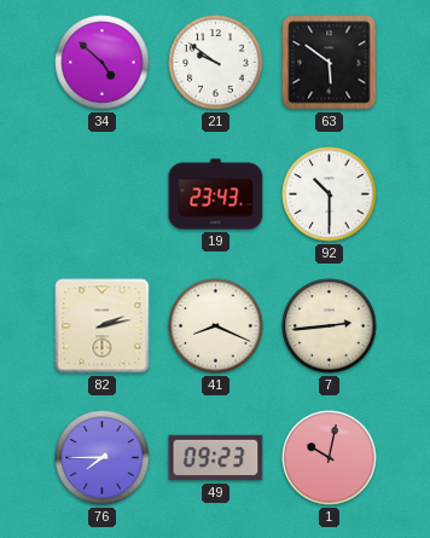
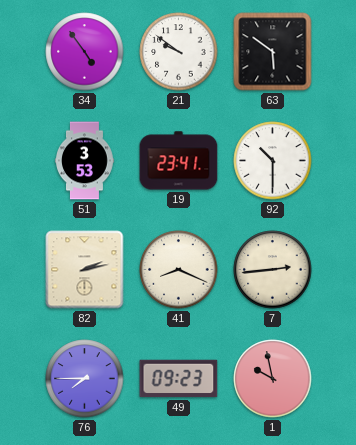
34: 4:52 -> 4:54 (85, 52)
51: none -> 3:53 (85, 161)
19: 23:43 -> 23:41 (179, 161)
1: 10:02 -> 9:58 (273, 379)
